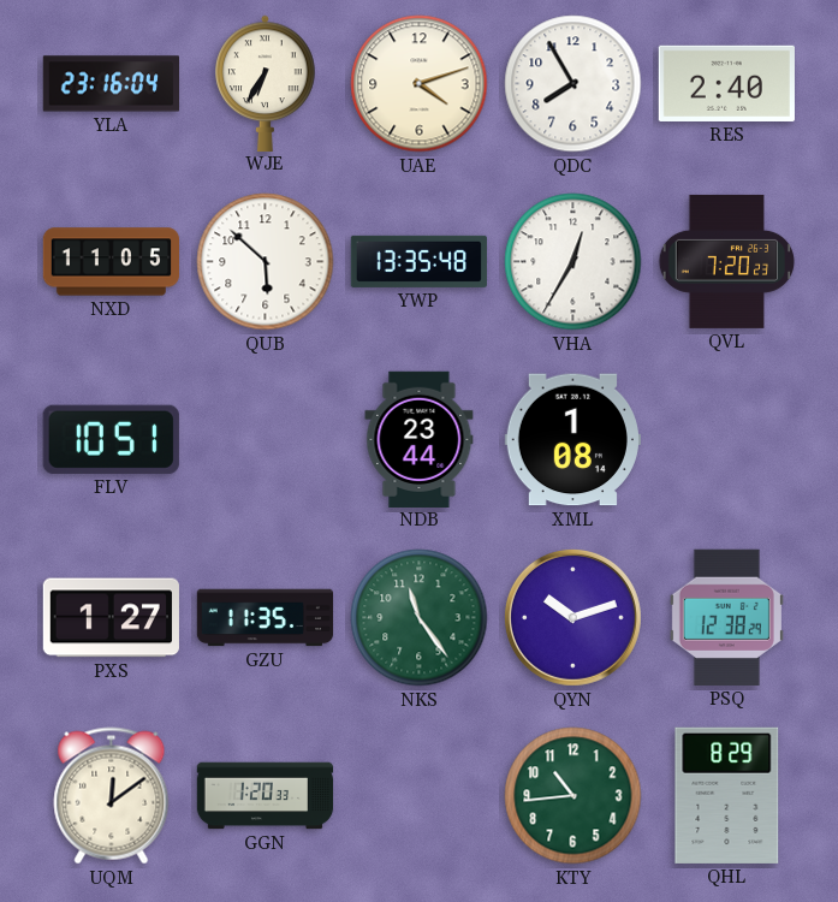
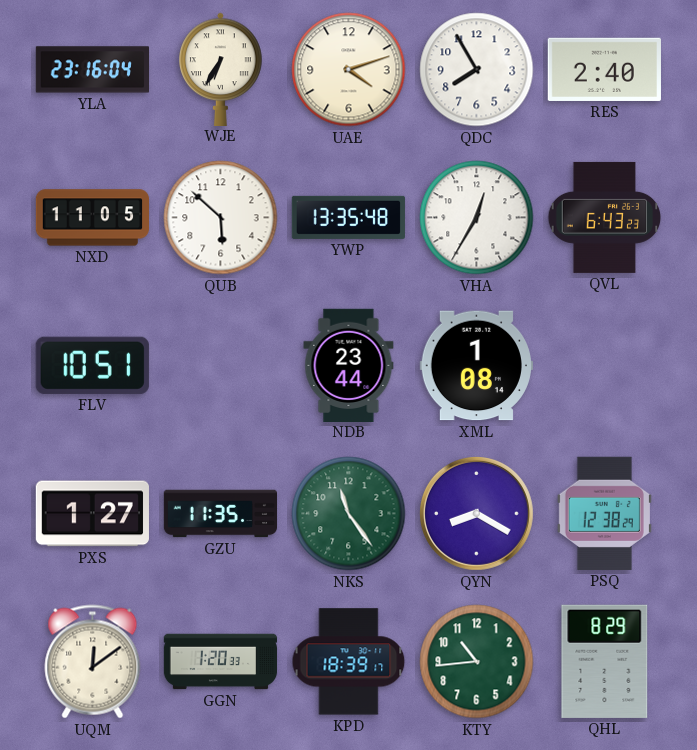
QVL: 7:20 -> 6:43 (605, 217)
QYN: 10:12 -> 8:20 (476, 513)
KPD: none -> 18:39 (349, 662)
